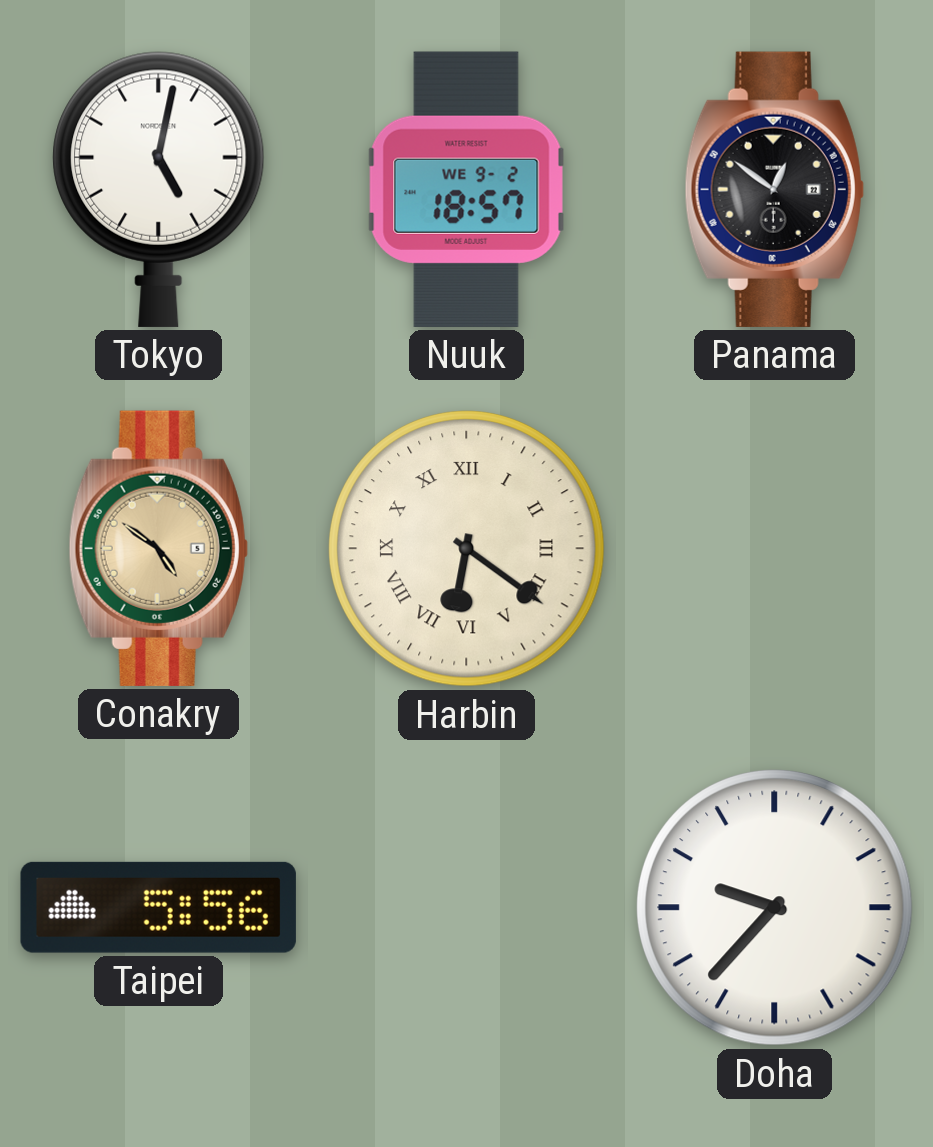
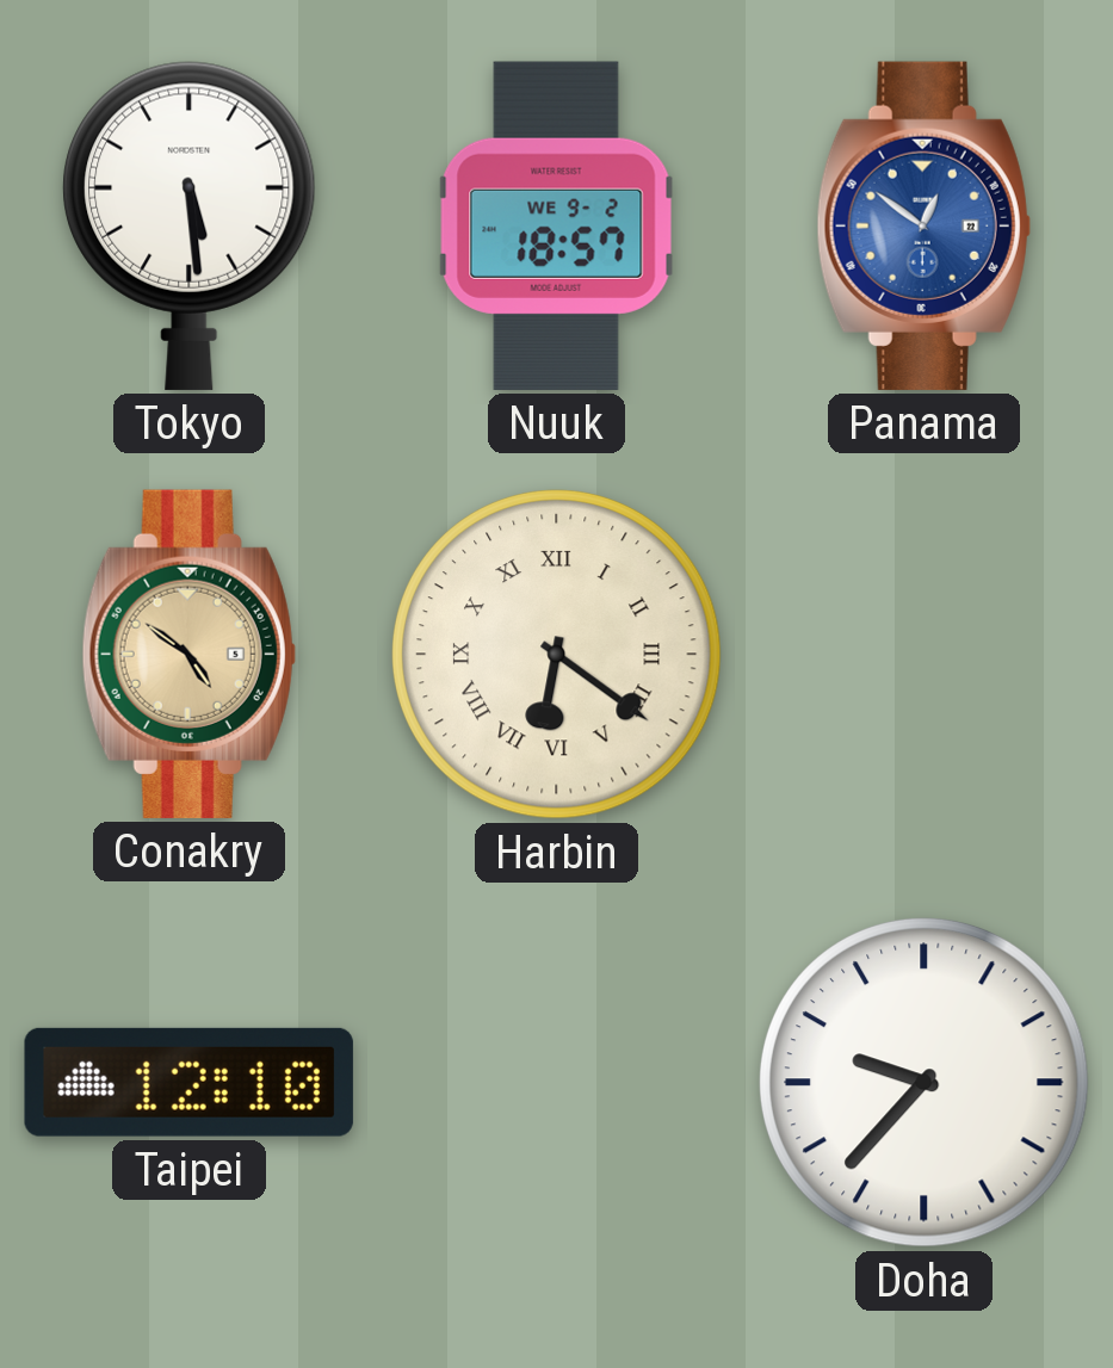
Tokyo: 5:02 -> 5:29 (190, 225)
Panama dial: black -> blue (923, 225)
Taipei: 5:56 -> 12:10 (188, 1082)
